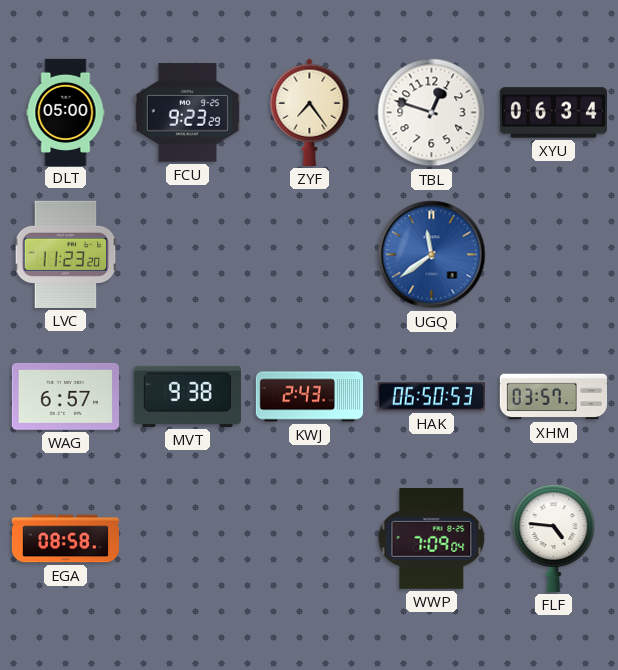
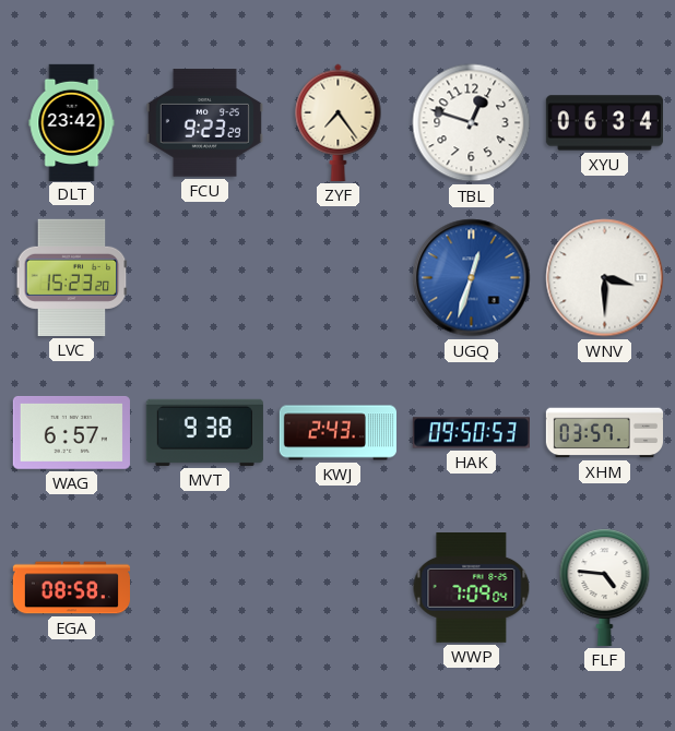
DLT: 05:00 -> 23:42 (72, 122)
LVC: 11:23 -> 15:23 (72, 277)
UGQ: 11:39 -> 12:33 (472, 278)
WNV: none -> 3:30 (605, 278)
HAK: 06:50 -> 09:50 (471, 433)
